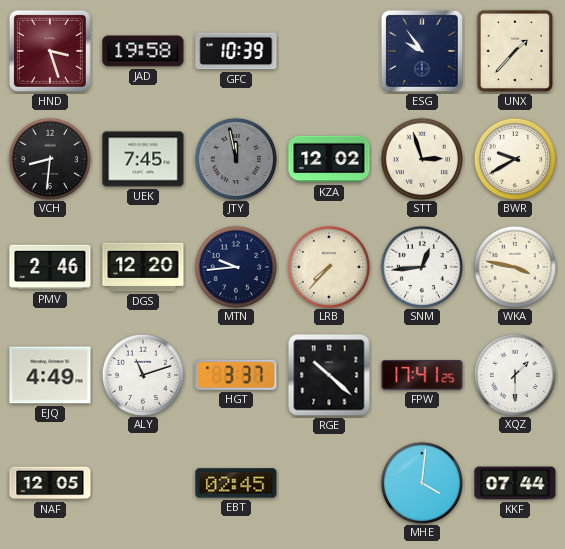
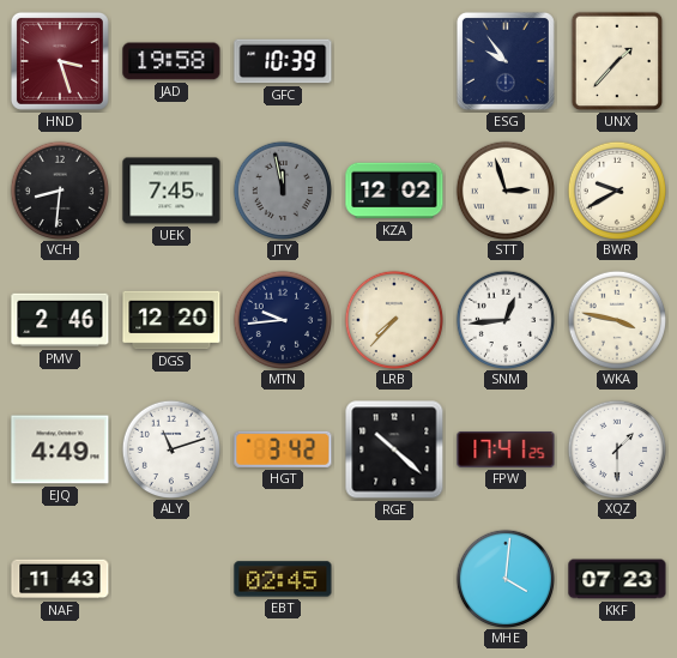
HGT: 3:37 -> 3:42 (283, 449)
NAF: 12:05 -> 11:43 (60, 579)
KKF: 07:44 -> 07:23 (617, 579)
